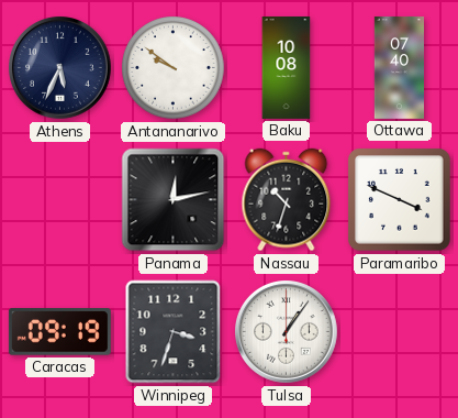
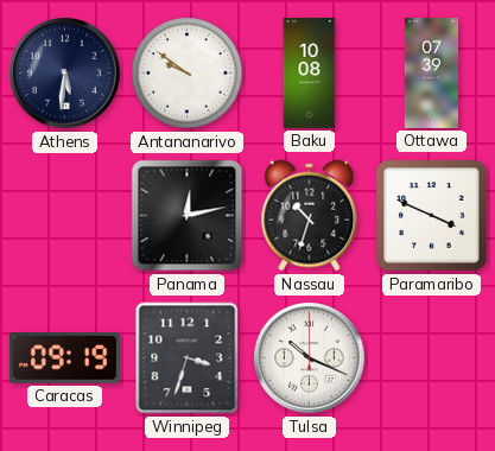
Athens: 5:34 -> 5:31 (65, 74)
Ottawa: 07:40 -> 07:39 (432, 72)
Tulsa: 1:06 -> 10:19 (310, 358)
